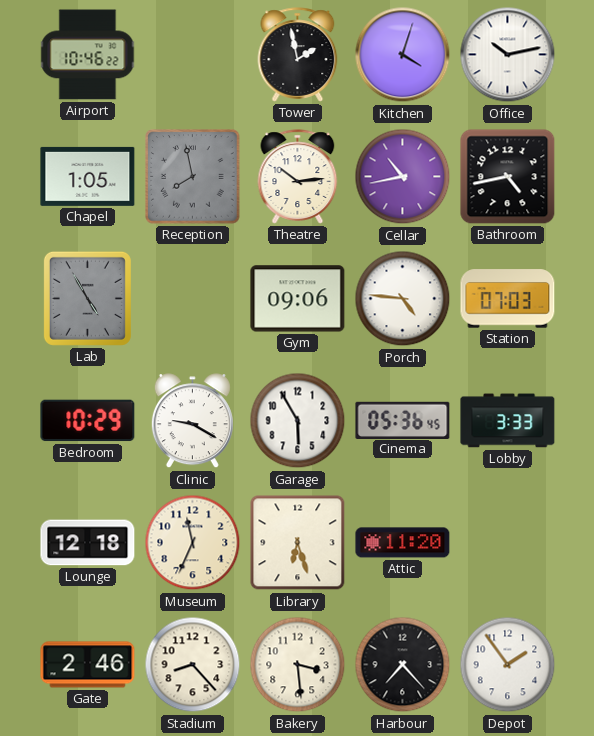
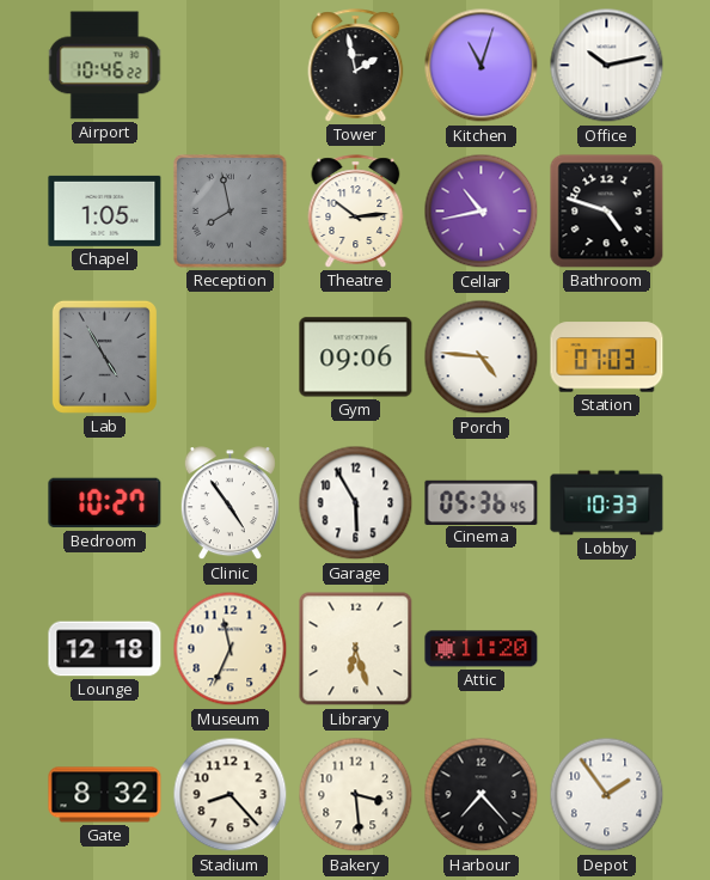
Kitchen: 4:03 -> 11:03 (482, 66)
Bathroom: 4:43 -> 4:48 (607, 212)
Bedroom: 10:29 -> 10:27 (105, 503)
Clinic: 9:20 -> 4:54 (229, 503)
Lobby: 3:33 -> 10:33 (607, 503)
Gate: 2:46 -> 8:32 (105, 795)
